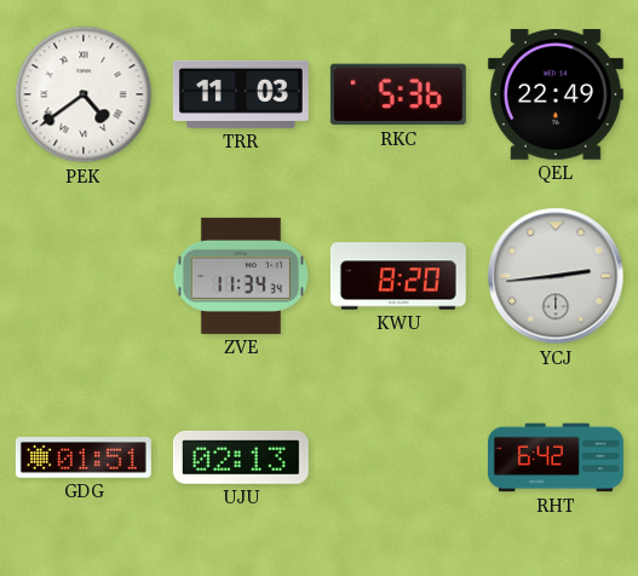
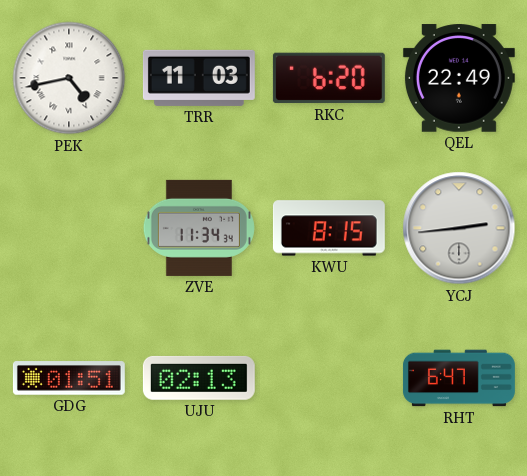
PEK: 4:39 -> 4:43 (69, 78)
RKC: 5:36 -> 6:20 (329, 78)
KWU: 8:20 -> 8:15 (329, 228)
RHT: 6:42 -> 6:47 (459, 378)
